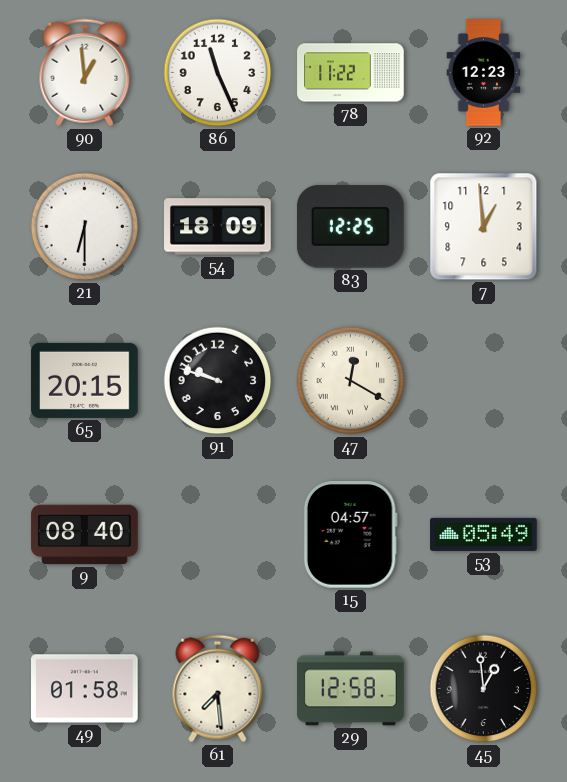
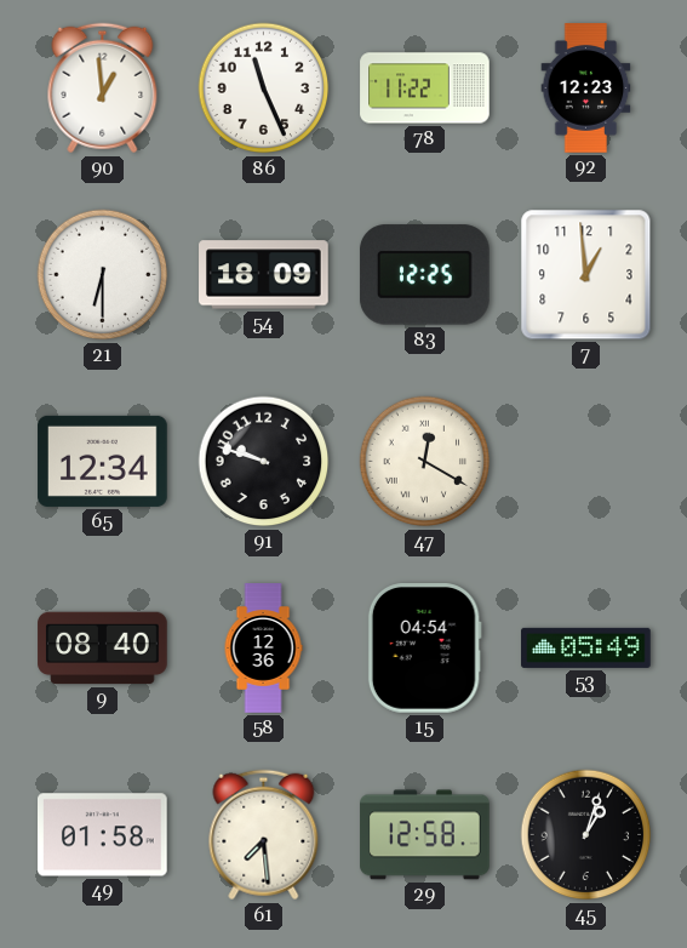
65: 20:15 -> 12:34 (103, 461)
58: none -> 12:36 (263, 649)
15: 04:57 -> 04:54 (424, 649)
45: 12:59 -> 1:03 (586, 835)
